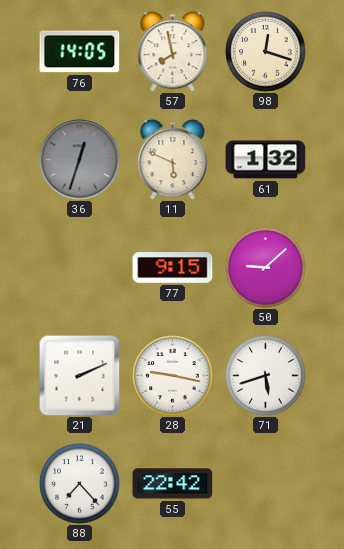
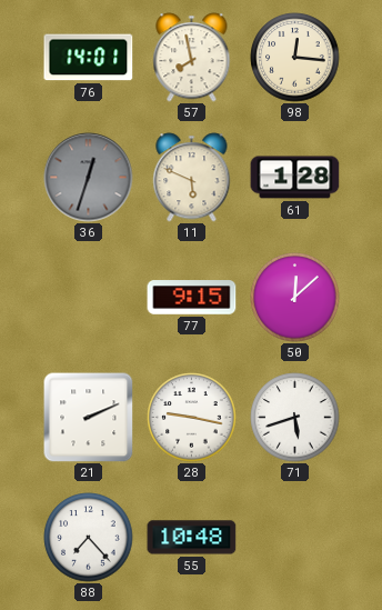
76: 14:05 -> 14:01 (89, 58)
98: 12:18 -> 12:16 (295, 58)
61: 1:32 -> 1:28 (295, 178)
50: 9:08 -> 12:08 (295, 298)
55: 22:42 -> 10:48 (192, 538)
